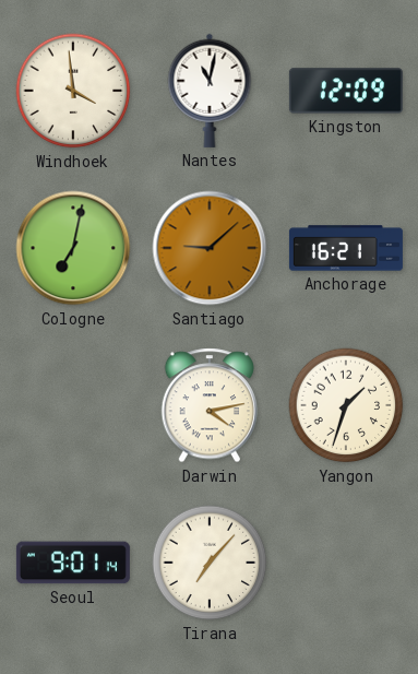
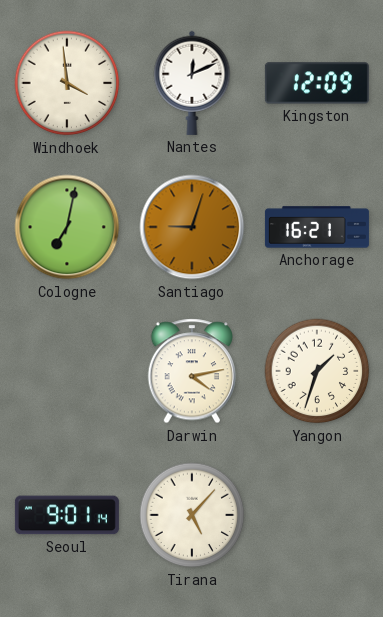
Nantes: 11:02 -> 12:11 (192, 83)
Santiago: 9:08 -> 9:03 (192, 227)
Tirana: 7:07 -> 5:07 (192, 515)
